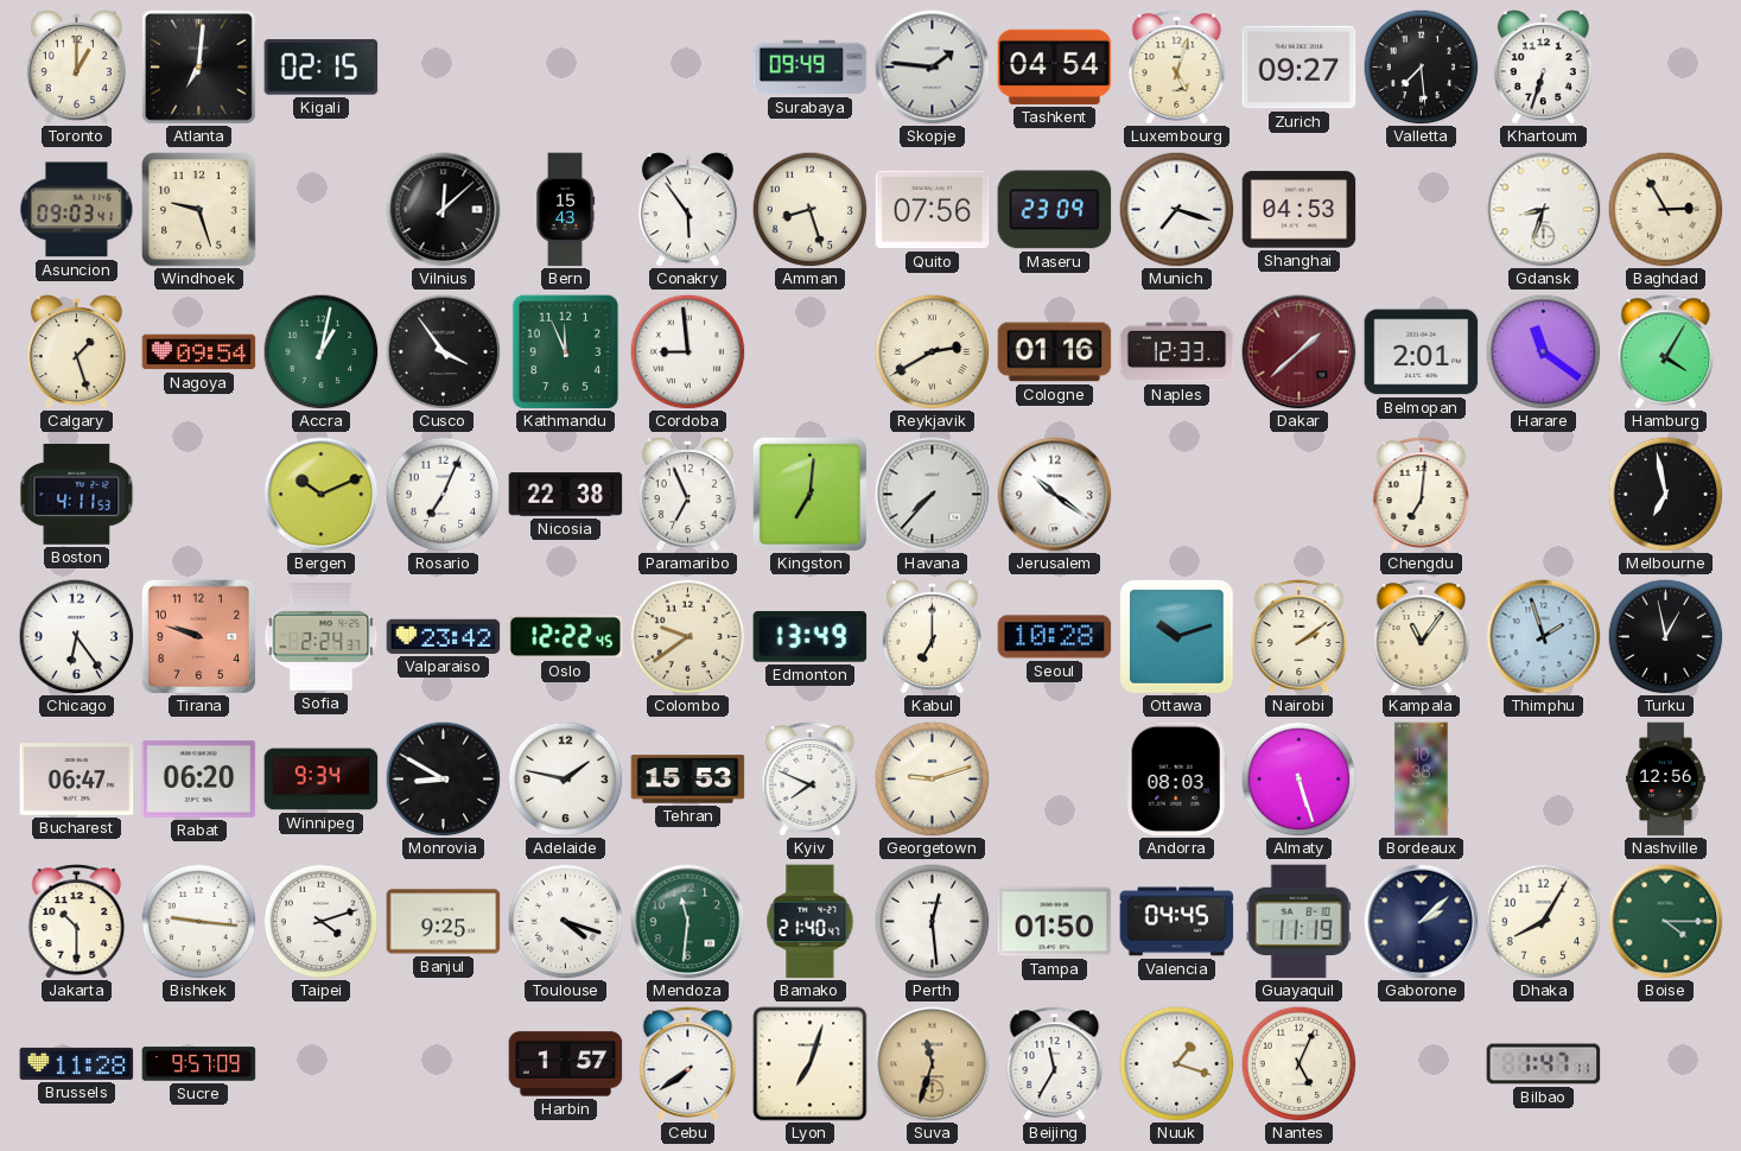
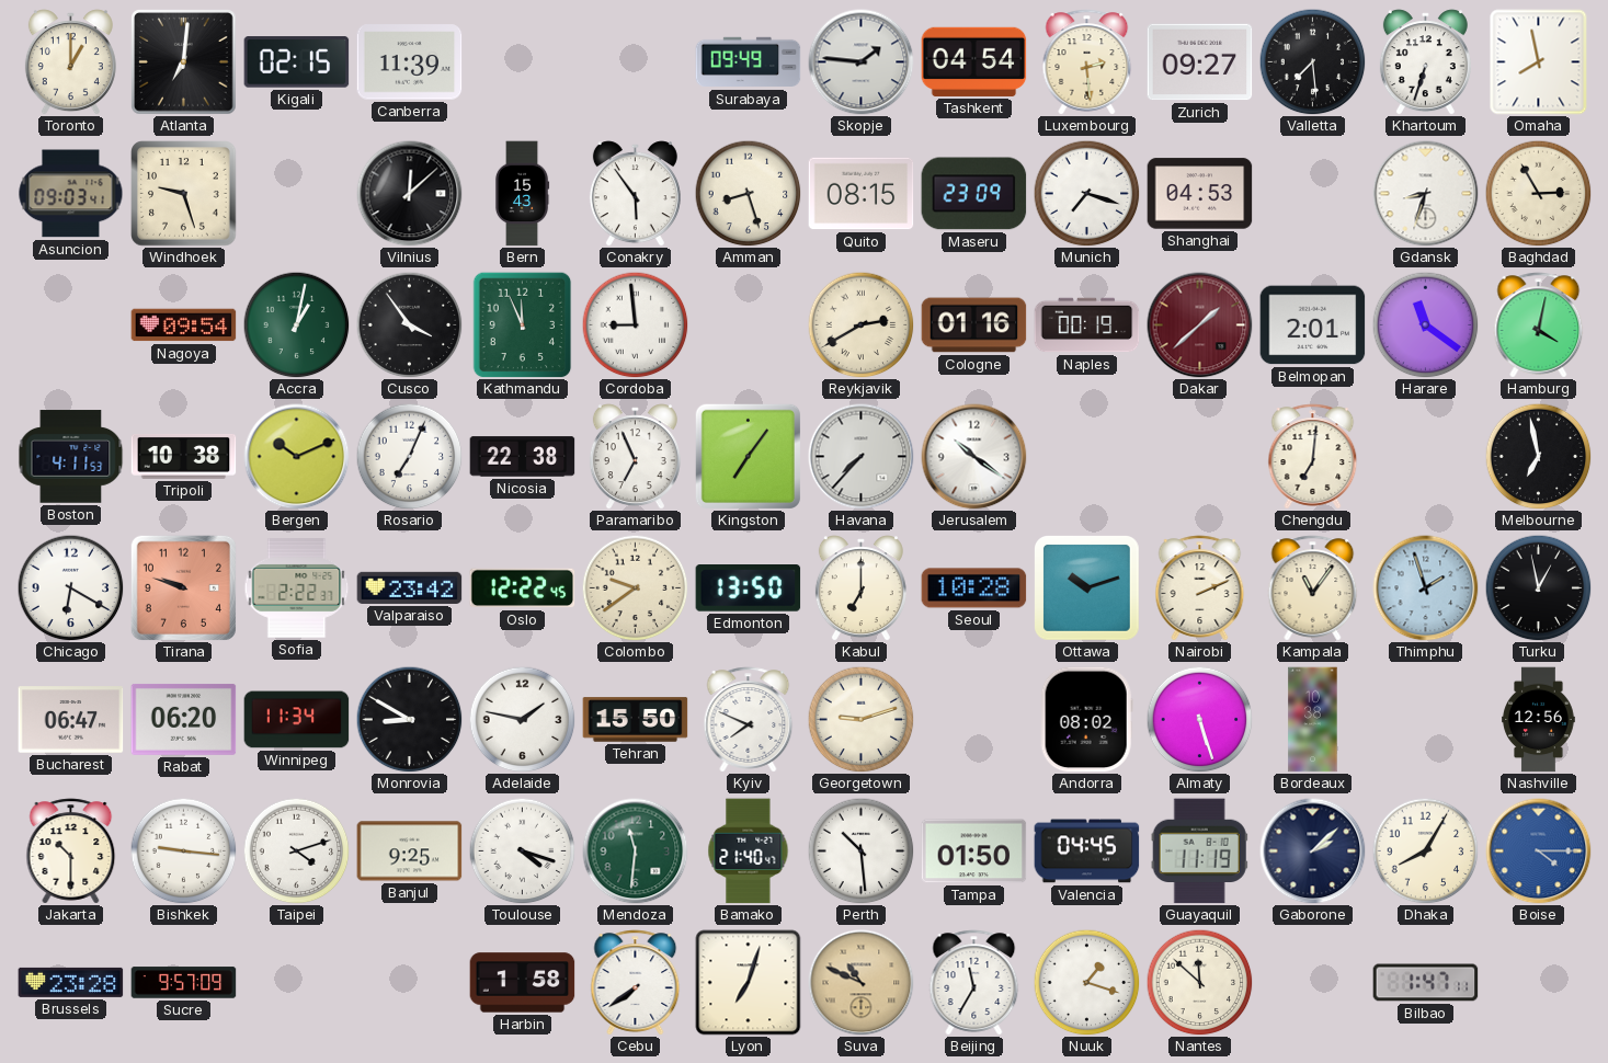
Canberra: none -> 11:39 (410, 62)
Luxembourg: 5:03 -> 2:29 (1087, 62)
Omaha: none -> 7:58 (1539, 62)
Quito: 07:56 -> 08:15 (862, 194)
Calgary: 1:27 -> none (76, 352)
Naples: 12:33 -> 00:19 (1087, 325)
Hamburg: 4:05 -> 4:02 (1539, 325)
Tripoli: none -> 10:38 (184, 456)
Kingston: 7:01 -> 7:06 (748, 456)
Chicago: 6:24 -> 6:20 (70, 587)
Sofia: 2:24 -> 2:22 (297, 588)
Edmonton: 13:49 -> 13:50 (749, 588)
Nairobi: 2:09 -> 2:11 (1200, 588)
Winnipeg: 9:34 -> 11:34 (297, 720)
Tehran: 15:53 -> 15:50 (636, 720)
Andorra: 08:03 -> 08:02 (1086, 720)
Perth: 12:29 -> 10:29 (860, 850)
Boise dial: green -> blue (1539, 851)
Brussels: 11:28 -> 23:28 (71, 982)
Harbin: 1:57 -> 1:58 (523, 983)
Suva: 11:33 -> 10:49 (862, 983)
Nantes: 5:04 -> 11:52 (1199, 982)
